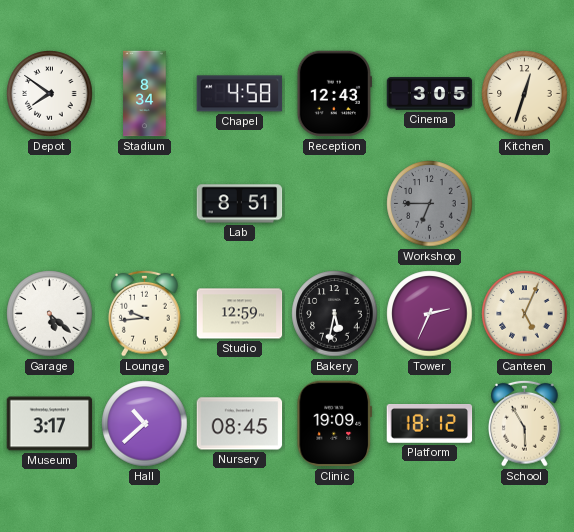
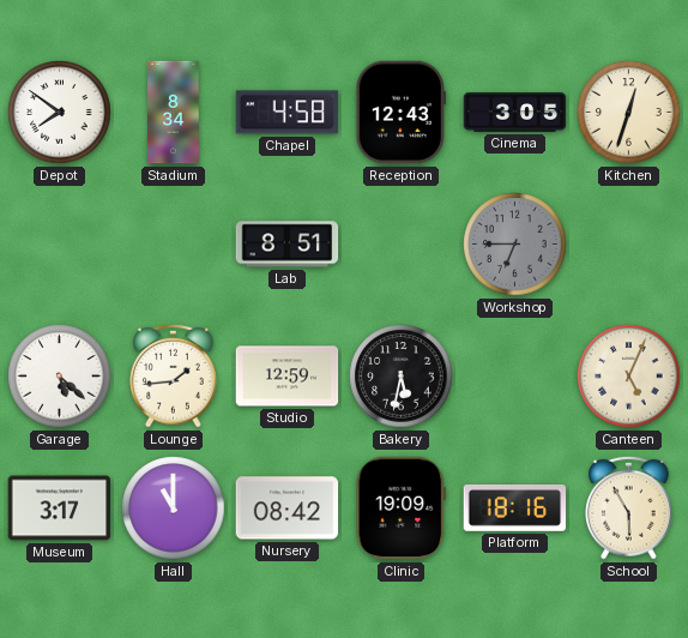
Lounge: 9:44 -> 1:44 (174, 375)
Tower: 2:34 -> none (430, 314)
Hall: 10:38 -> 11:00 (174, 508)
Nursery: 08:45 -> 08:42 (288, 508)
Platform: 18:12 -> 18:16 (515, 508)
